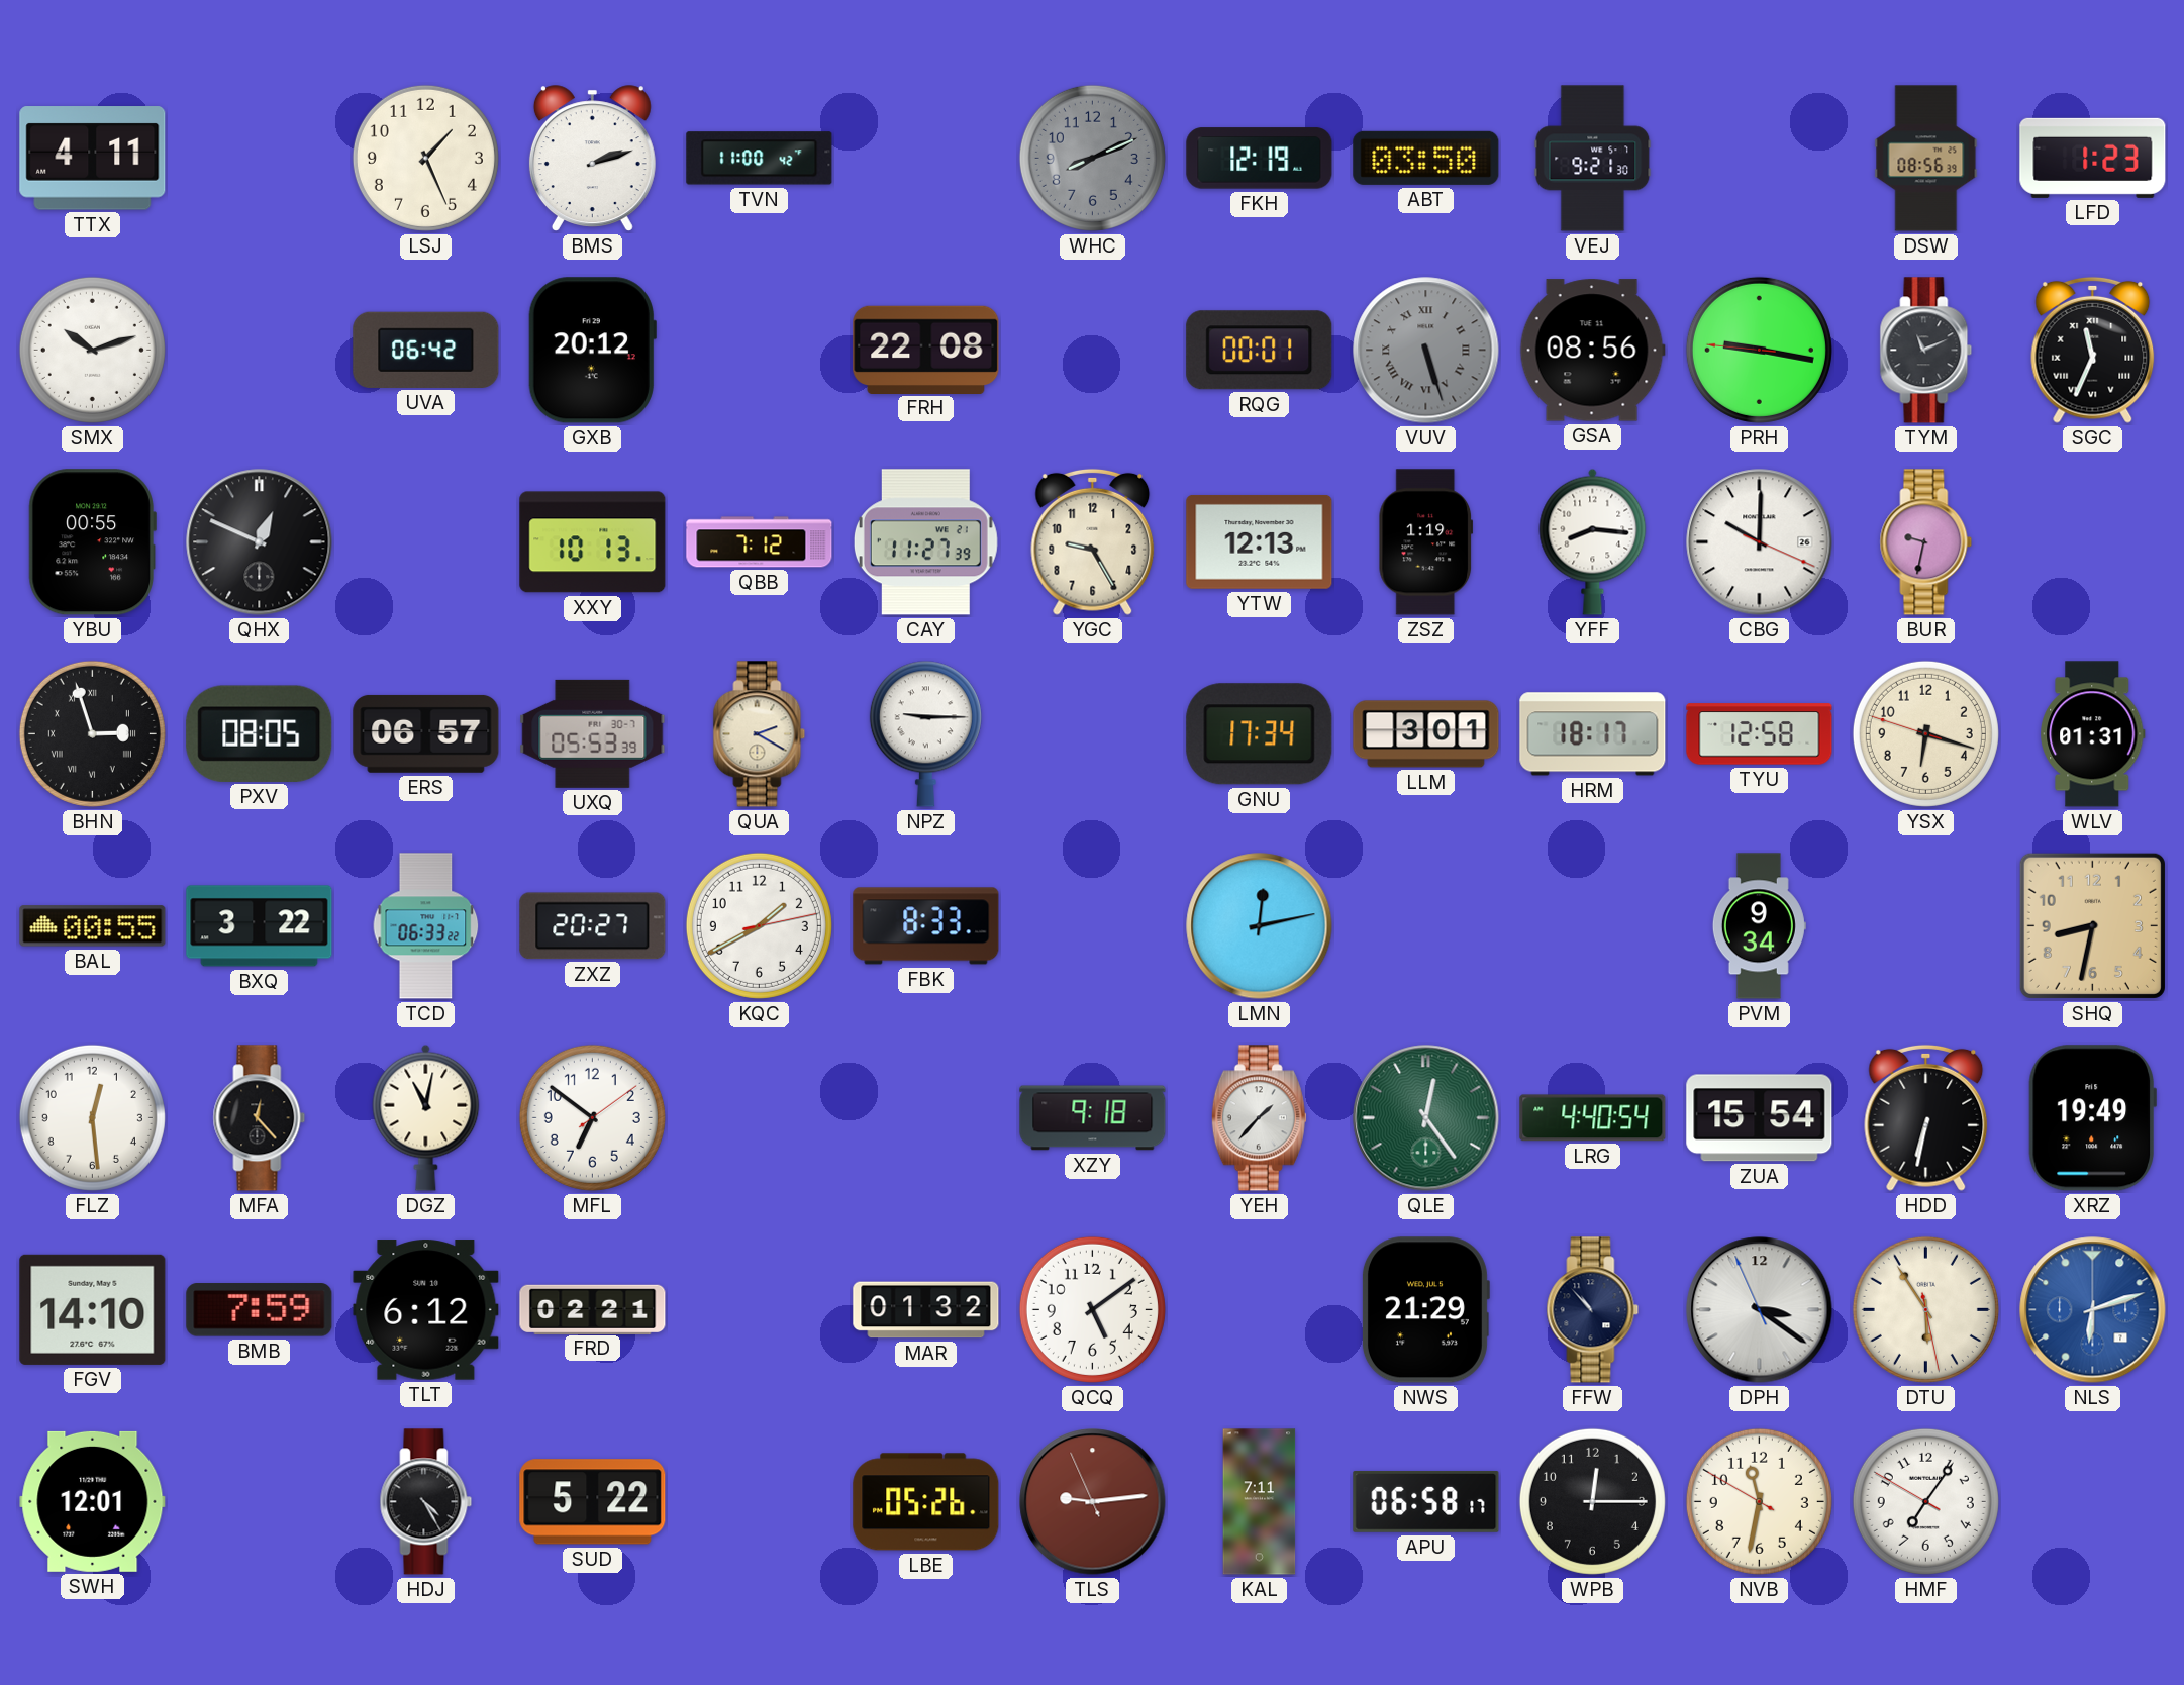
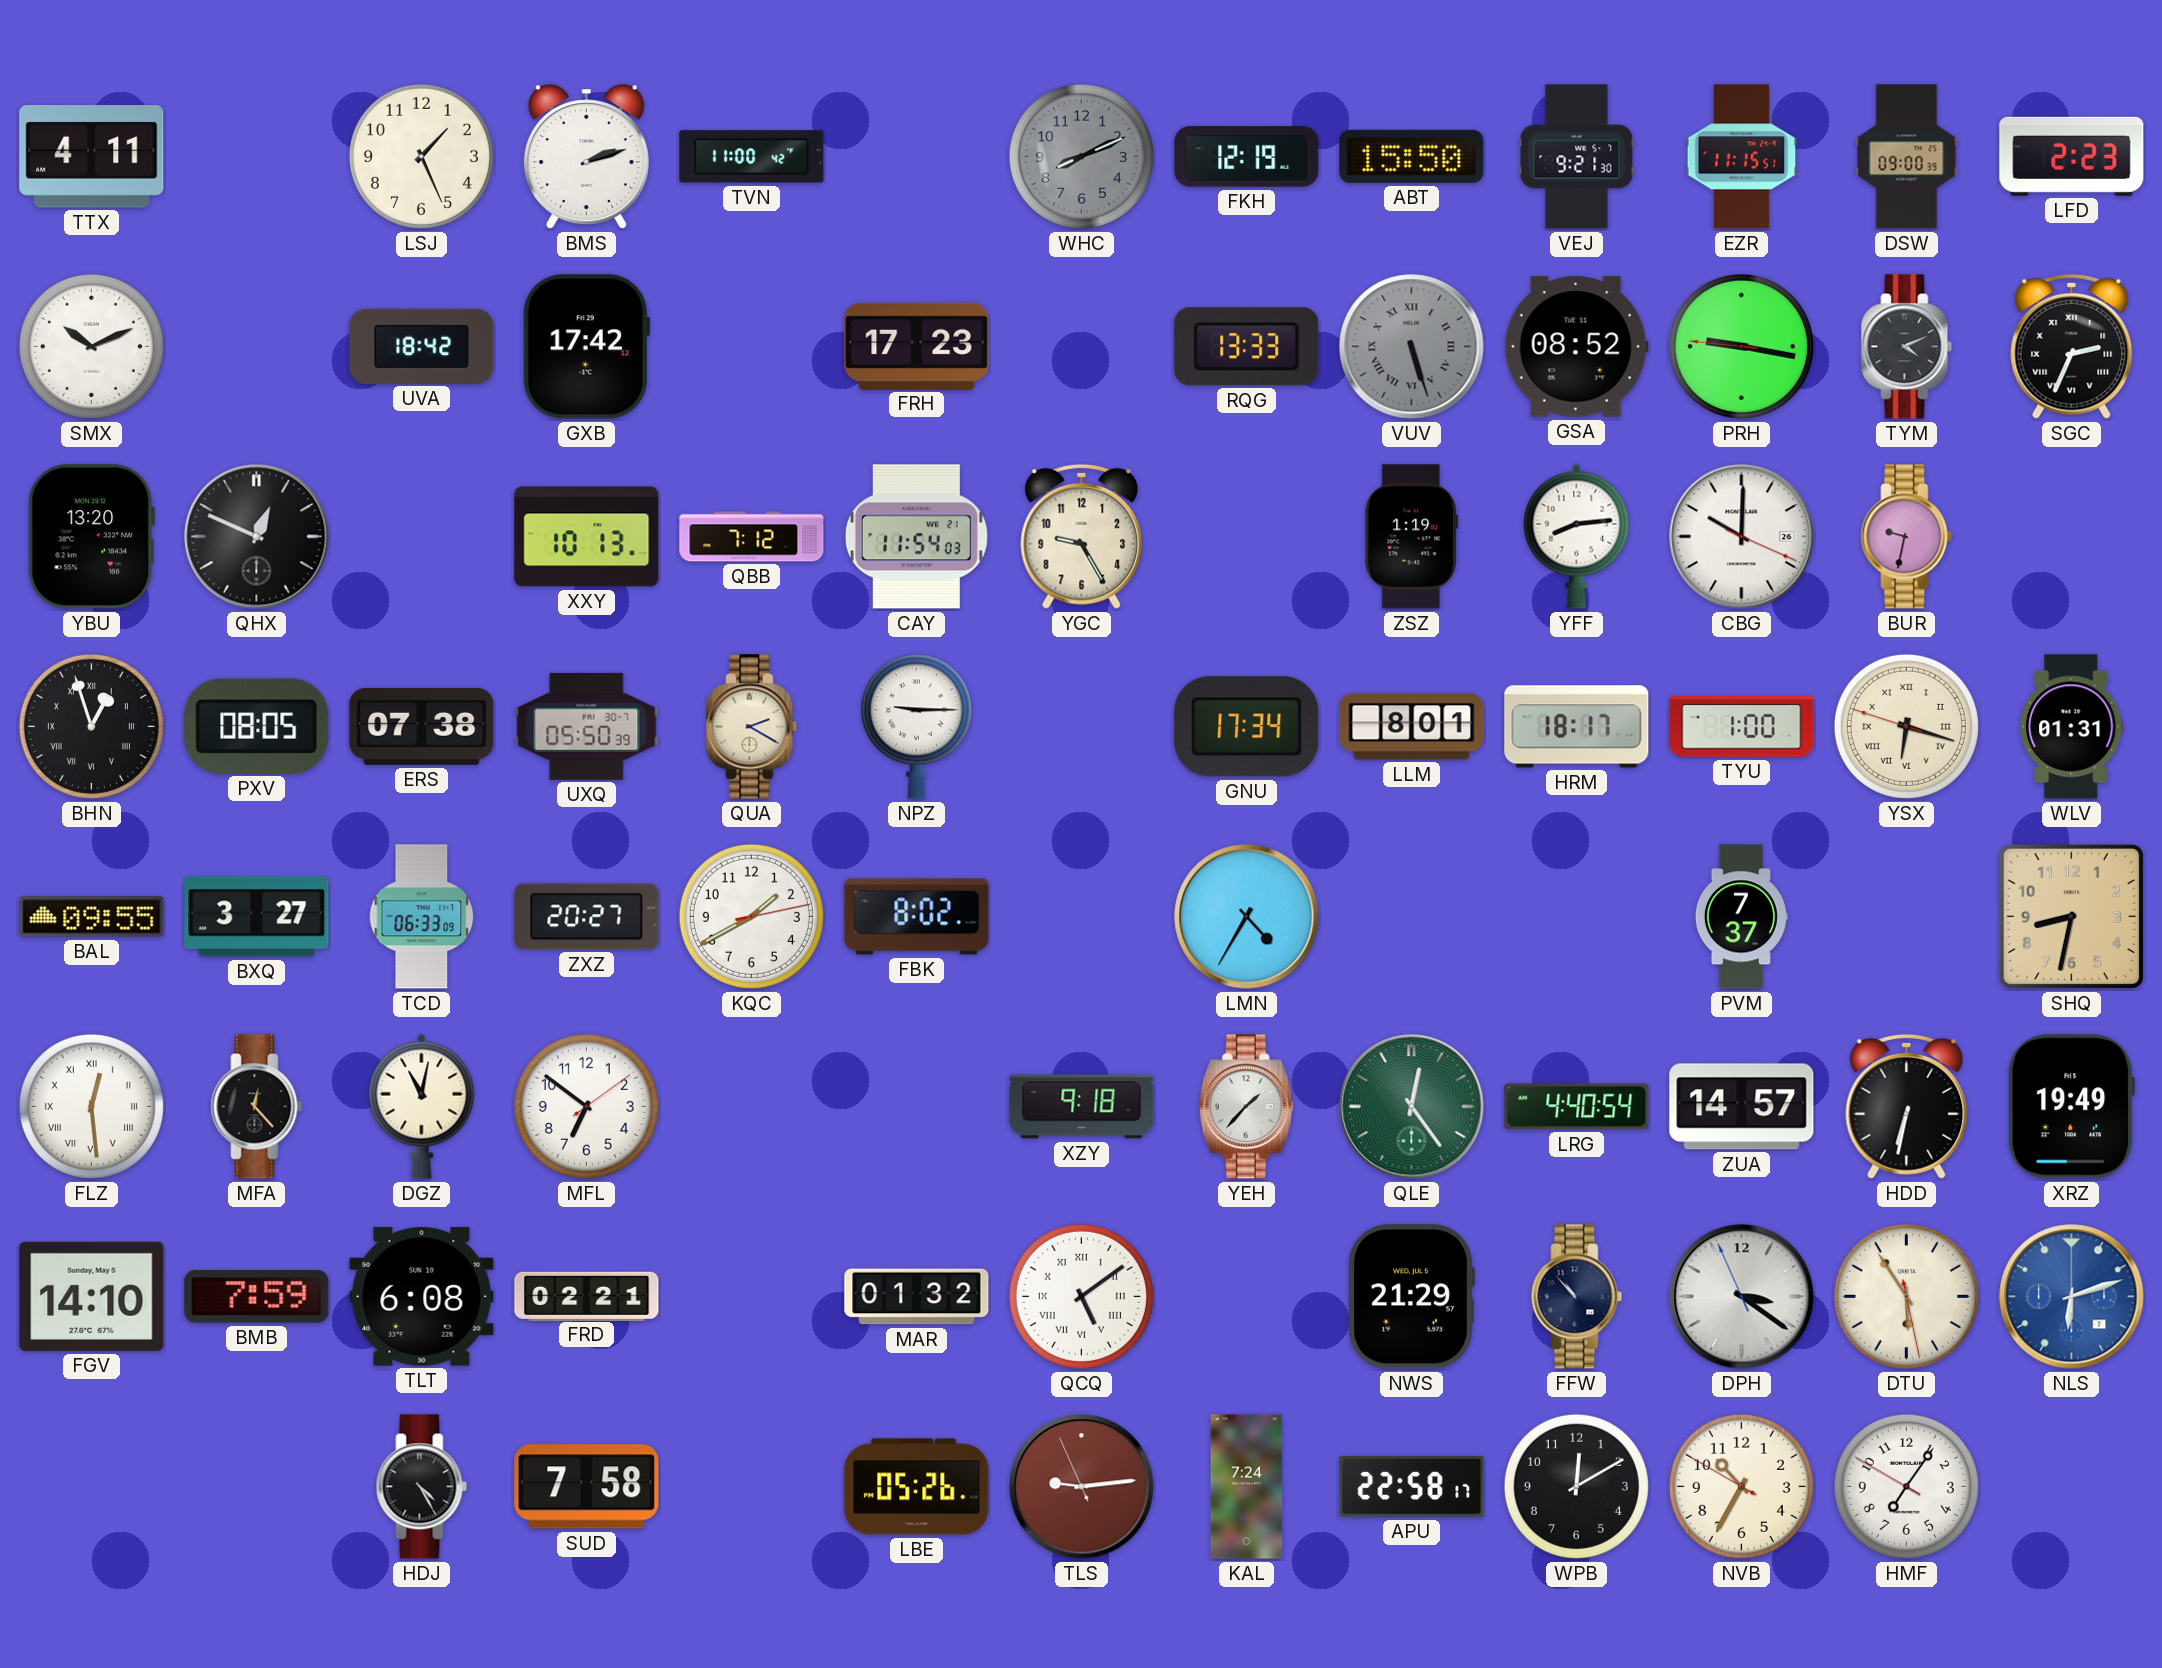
ABT: 03:50 -> 15:50 (1412, 156)
EZR: none -> 11:15 (1742, 157)
DSW: 08:56 -> 09:00 (1907, 157)
LFD: 1:23 -> 2:23 (2072, 156)
SMX: 10:12 -> 10:11 (91, 346)
UVA: 06:42 -> 18:42 (422, 346)
GXB: 20:12 -> 17:42 (586, 347)
FRH: 22:08 -> 17:23 (917, 346)
RQG: 00:01 -> 13:33 (1247, 347)
GSA: 08:56 -> 08:52 (1576, 347)
TYM: 11:11 -> 4:11 (1907, 347)
SGC: 11:34 -> 2:34 (2072, 346)
YBU: 00:55 -> 13:20 (91, 537)
CAY: 11:27 -> 11:54 (916, 537)
YTW: 12:13 -> none (1260, 541)
YFF: 8:16 -> 8:14 (1577, 536)
BHN: 2:57 -> 12:57 (91, 726)
ERS: 06:57 -> 07:38 (422, 726)
UXQ: 05:53 -> 05:50 (587, 726)
LLM: 3:01 -> 8:01 (1412, 727)
TYU: 12:58 -> 1:00 (1742, 727)
YSX numerals: Arabic -> Roman (1906, 726)
BAL: 00:55 -> 09:55 (92, 917)
BXQ: 3:22 -> 3:27 (257, 917)
TCD: 06:33:22 -> 06:33:09 (422, 917)
FBK: 8:33 -> 8:02 (917, 917)
LMN: 12:13 -> 4:35 (1247, 917)
PVM: 9:34 -> 7:37 (1741, 917)
FLZ numerals: Arabic -> Roman (91, 1106)
ZUA: 15:54 -> 14:57 (1742, 1107)
TLT: 6:12 -> 6:08 (422, 1297)
QCQ numerals: Arabic -> Roman (1081, 1296)
SWH: 12:01 -> none (93, 1501)
SUD: 5:22 -> 7:58 (587, 1487)
KAL: 7:11 -> 7:24 (1247, 1487)
APU: 06:58 -> 22:58 (1412, 1486)
WPB: 12:15 -> 12:10 (1576, 1486)
NVB: 11:31 -> 10:34 (1741, 1486)
